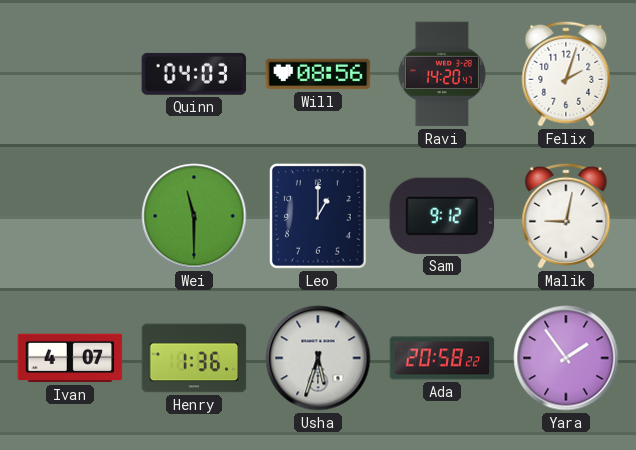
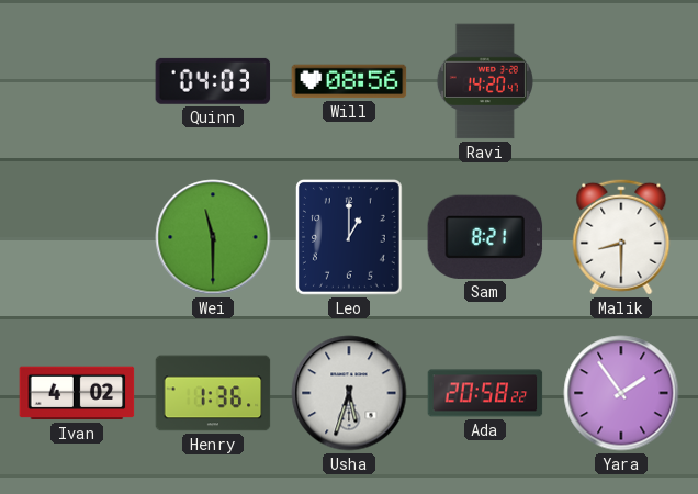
Felix: 2:03 -> none (566, 74)
Sam: 9:12 -> 8:21 (485, 237)
Malik: 9:02 -> 8:30 (621, 237)
Ivan: 4:07 -> 4:02 (77, 393)
